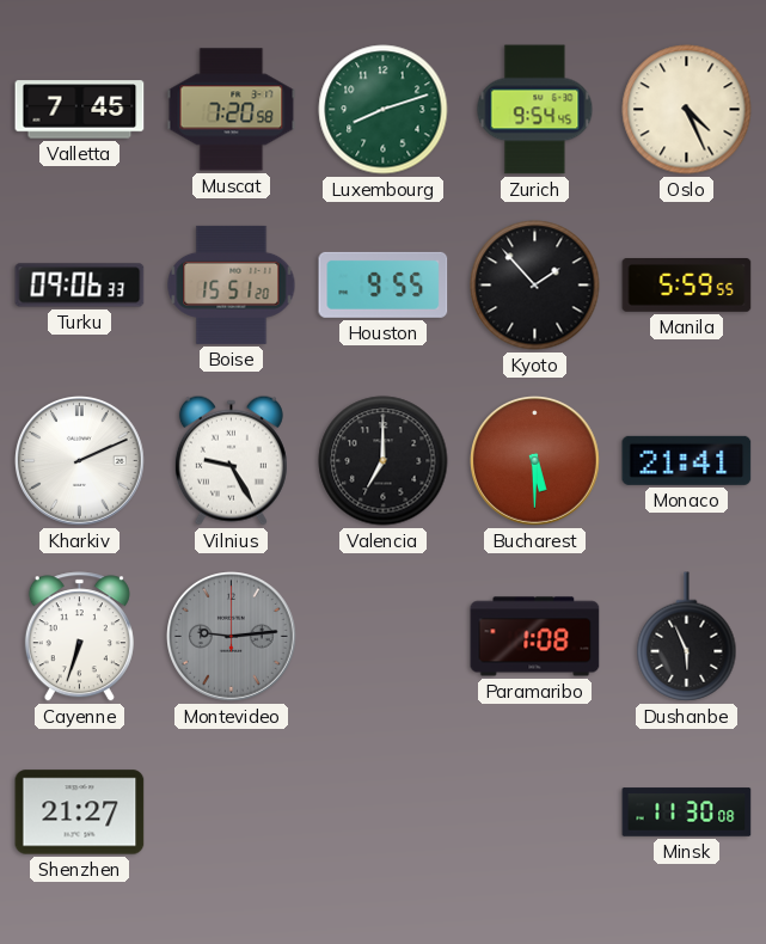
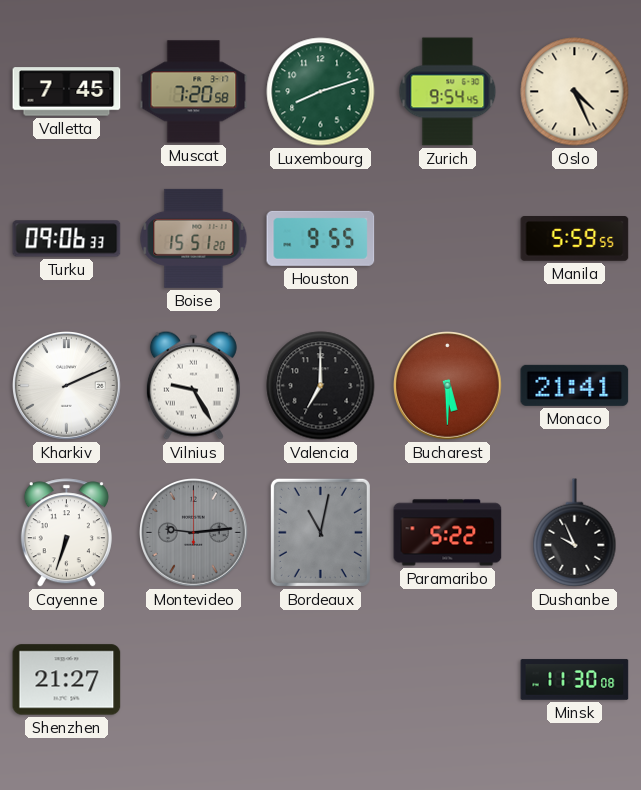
Kyoto: 1:53 -> none (535, 286)
Bordeaux: none -> 11:02 (320, 532)
Paramaribo: 1:08 -> 5:22 (448, 533)
Dushanbe: 5:56 -> 9:56 (575, 533)
